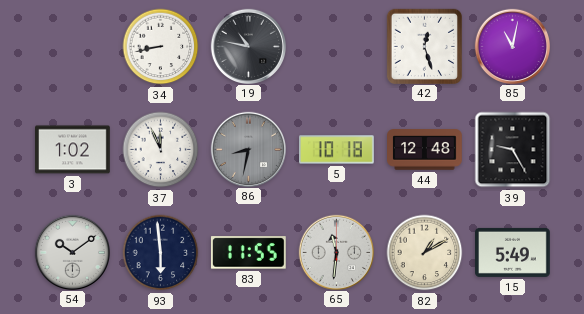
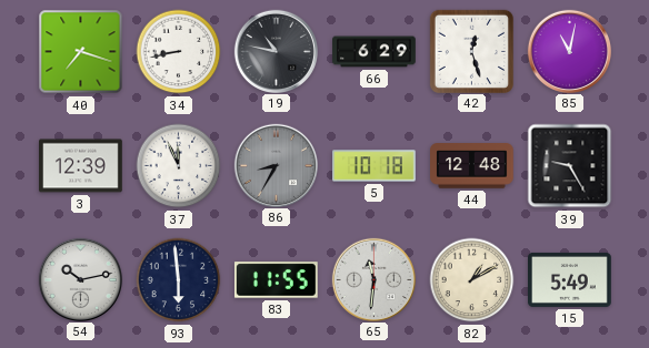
40: none -> 7:18 (81, 52)
66: none -> 6:29 (375, 52)
3: 1:02 -> 12:39 (81, 166)
86: 8:32 -> 8:35 (276, 165)
54: 10:09 -> 10:13 (80, 279)
